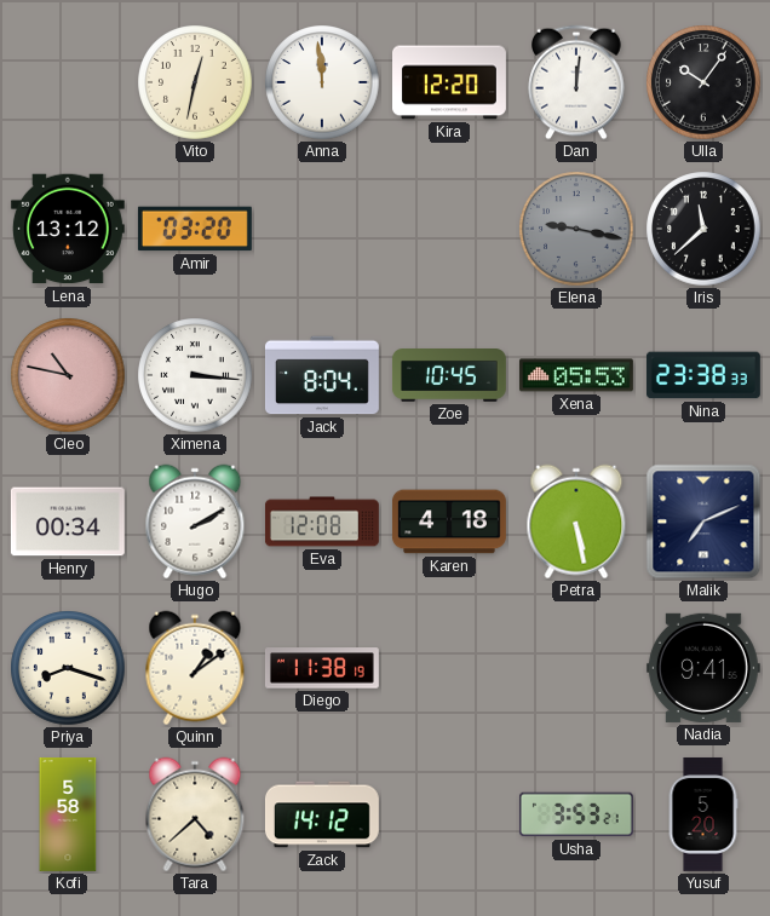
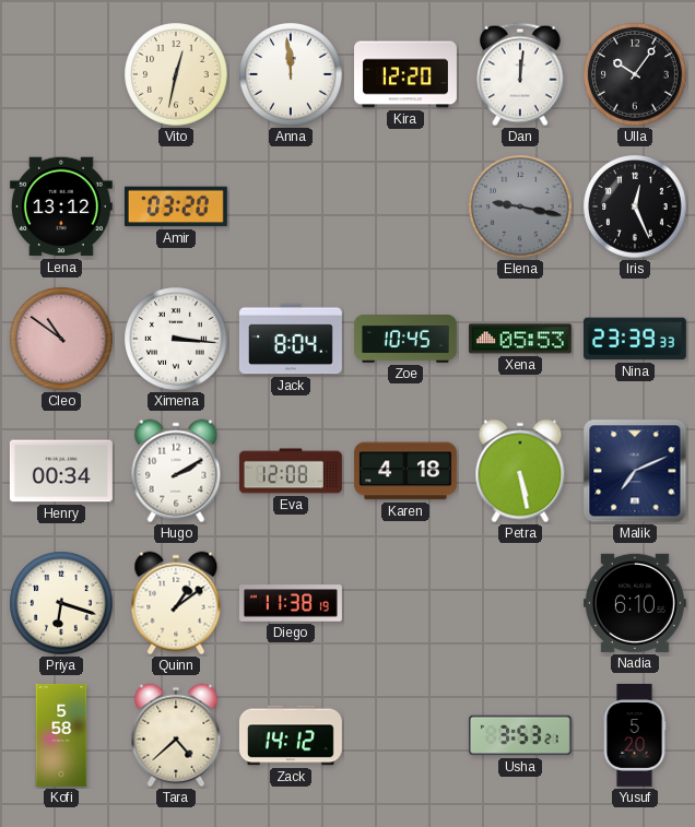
Iris: 11:38 -> 12:26 (635, 206)
Cleo: 10:47 -> 10:51 (61, 339)
Nina: 23:38 -> 23:39 (635, 339)
Priya: 8:18 -> 6:18 (61, 603)
Nadia: 9:41 -> 6:10 (635, 603)
